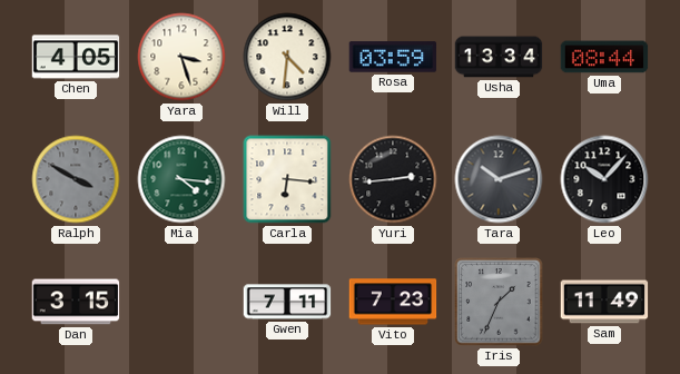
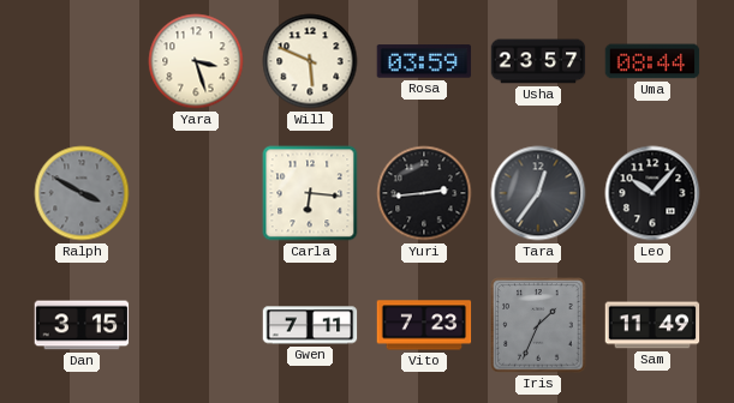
Chen: 4:05 -> none (76, 57)
Will: 4:31 -> 5:49 (310, 61)
Usha: 13:34 -> 23:57 (538, 61)
Mia: 4:16 -> none (181, 179)
Tara: 10:12 -> 12:36 (538, 193)
